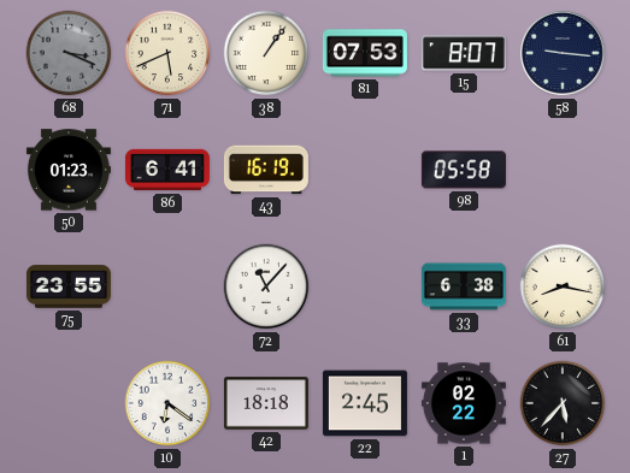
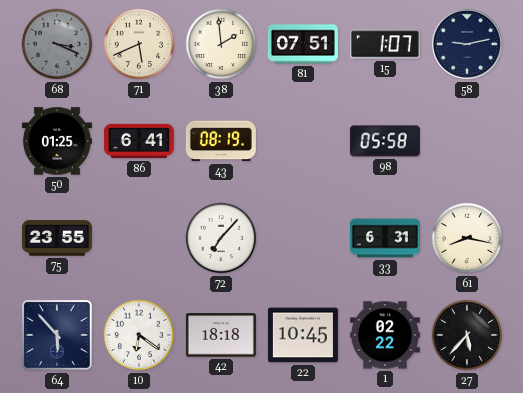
38: 1:06 -> 1:59 (221, 44)
81: 07:53 -> 07:51 (303, 44)
15: 8:07 -> 1:07 (385, 44)
58: 9:16 -> 9:13 (467, 44)
50: 01:23 -> 01:25 (57, 141)
43: 16:19 -> 08:19 (221, 141)
72: 11:07 -> 7:07 (221, 238)
33: 6:38 -> 6:31 (385, 238)
64: none -> 5:53 (57, 335)
22: 2:45 -> 10:45 (303, 335)
